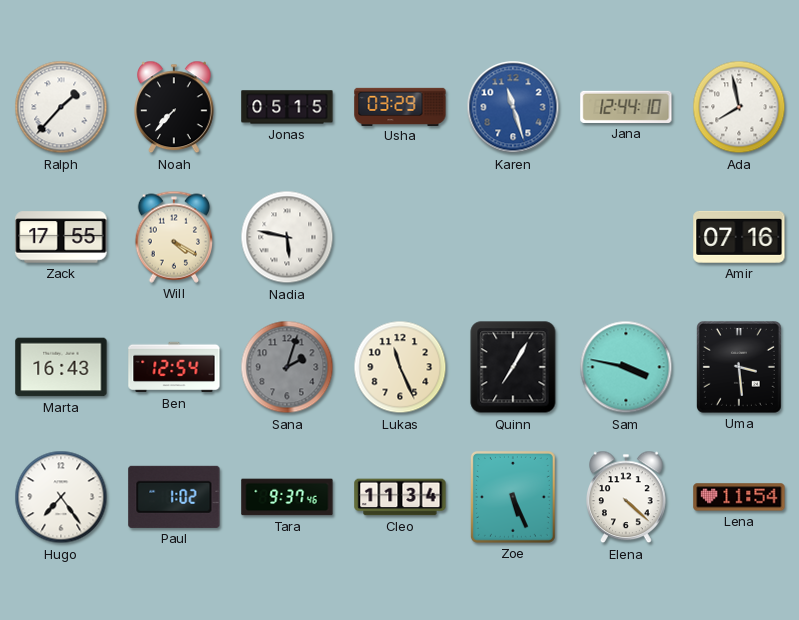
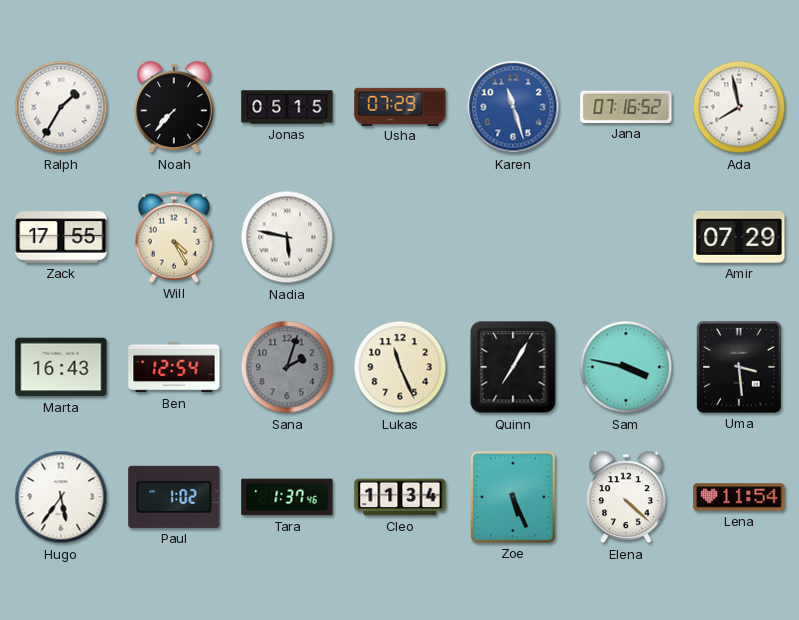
Ralph: 1:37 -> 1:35 (61, 107)
Usha: 03:29 -> 07:29 (400, 106)
Jana: 12:44 -> 07:16 (626, 107)
Will: 4:20 -> 4:25 (174, 237)
Amir: 07:16 -> 07:29 (739, 237)
Hugo: 7:24 -> 5:36 (61, 497)
Tara: 9:37 -> 1:37 (287, 497)
